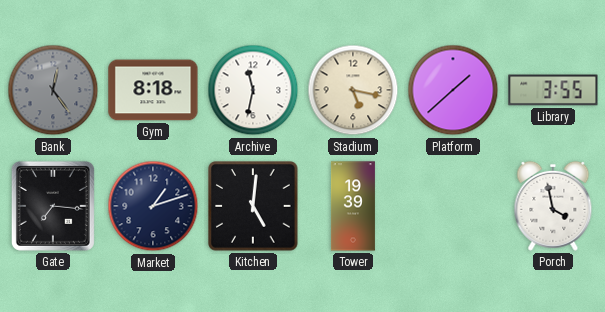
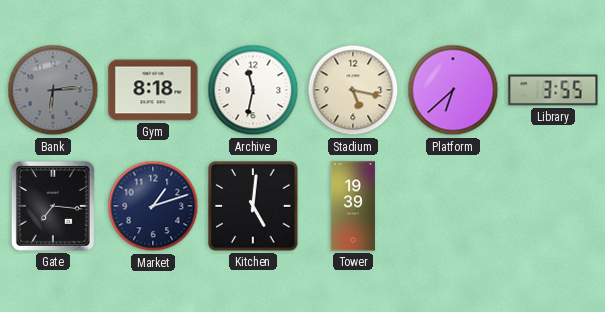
Bank: 12:24 -> 6:14 (53, 90)
Platform: 1:38 -> 6:38 (453, 90)
Porch: 3:58 -> none (553, 206)
